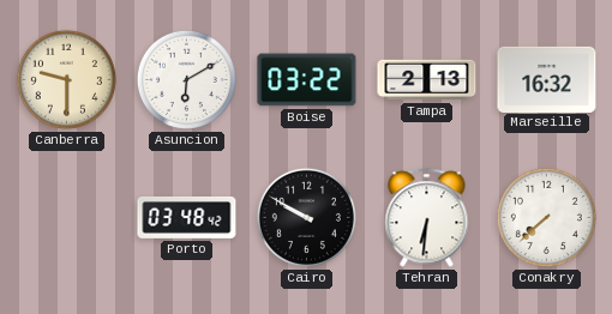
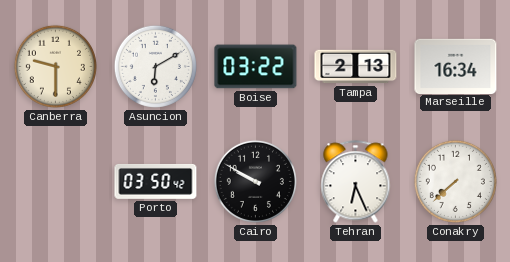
Marseille: 16:32 -> 16:34 (456, 66)
Porto: 03:48 -> 03:50 (156, 181)
Tehran: 6:31 -> 6:26 (356, 182)
